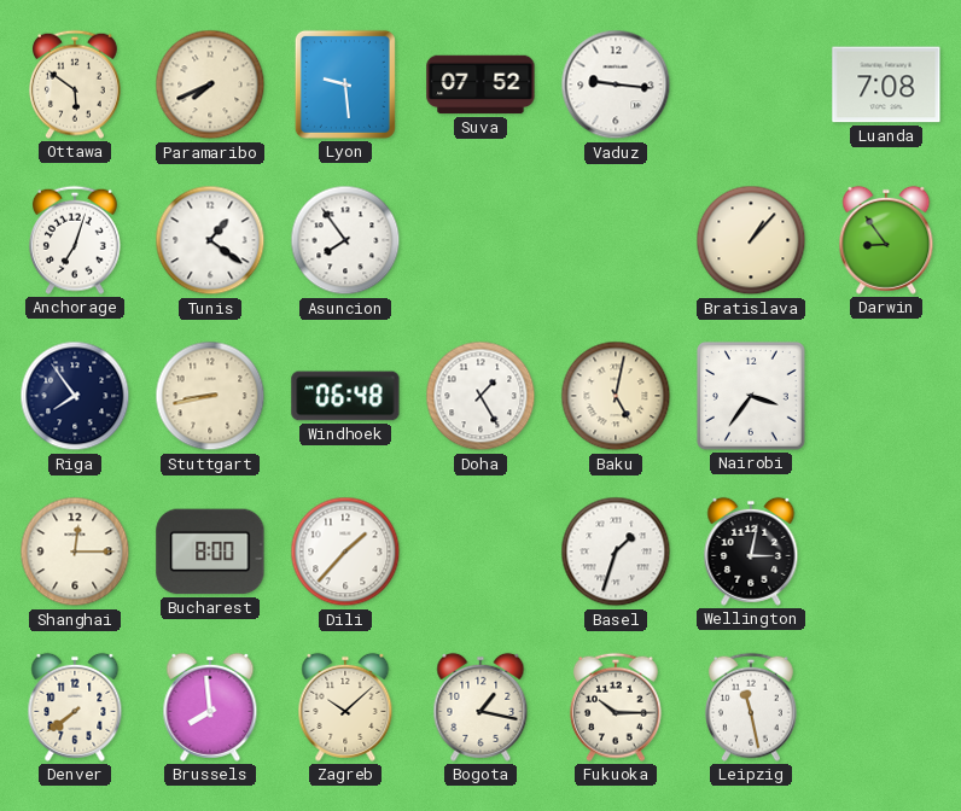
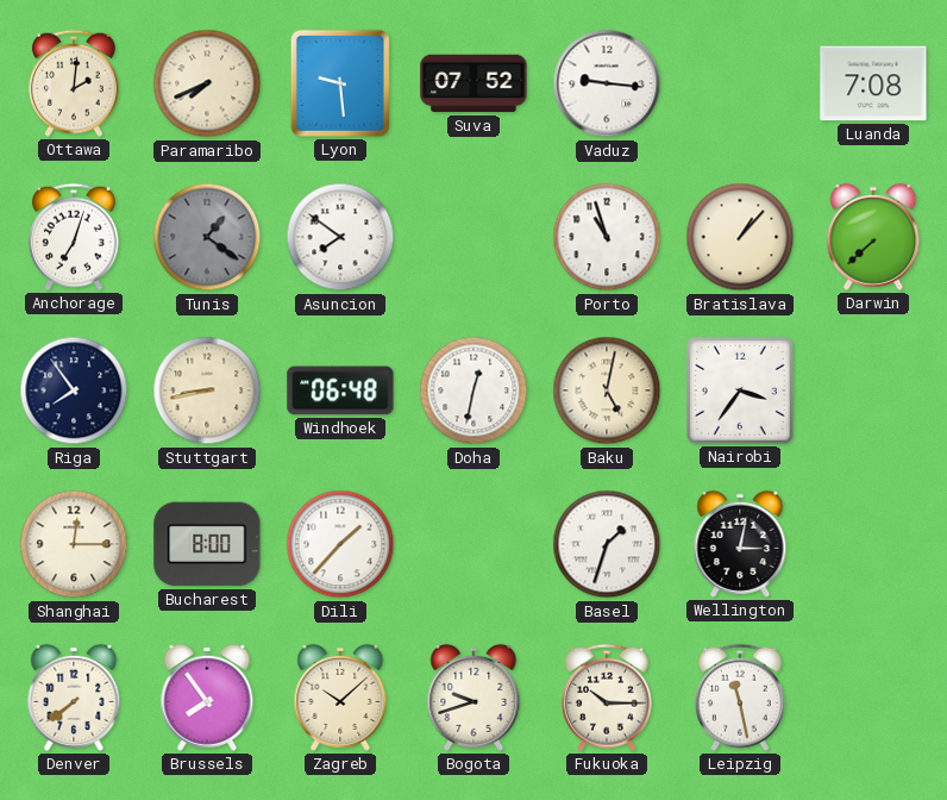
Ottawa: 5:51 -> 2:01 (74, 83)
Tunis dial: white -> grey (207, 237)
Asuncion: 7:54 -> 7:51 (340, 237)
Porto: none -> 10:57 (607, 237)
Darwin: 8:54 -> 7:38 (873, 237)
Doha: 1:25 -> 12:32 (473, 390)
Brussels: 7:59 -> 7:54 (207, 698)
Bogota: 1:17 -> 9:42 (473, 698)
